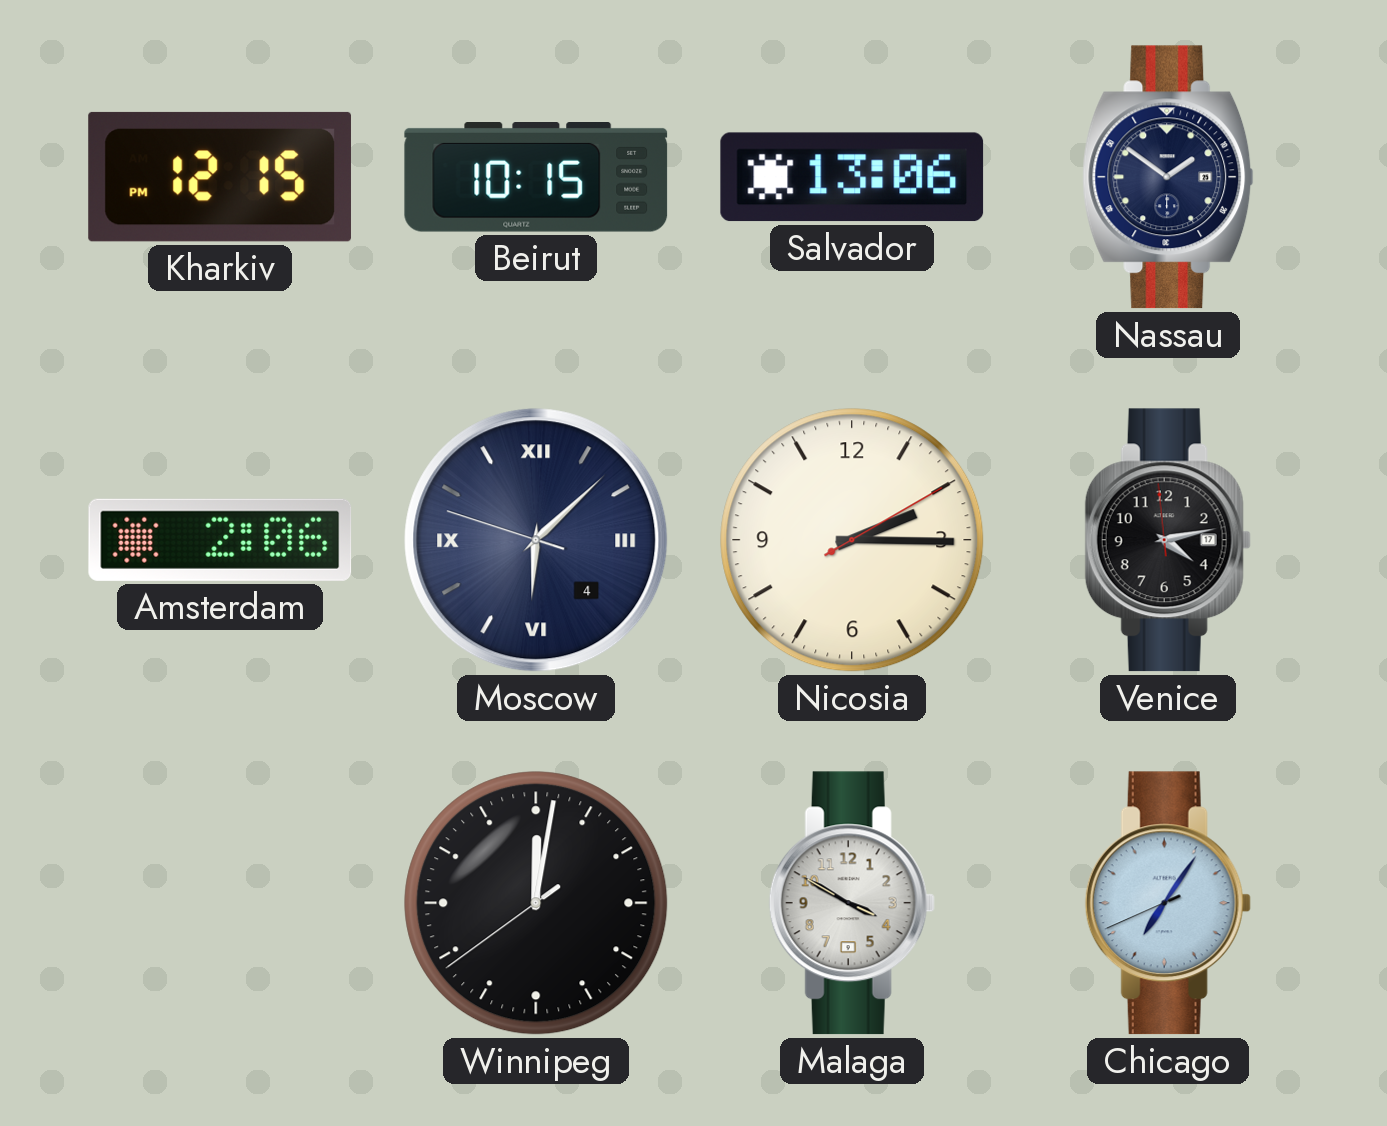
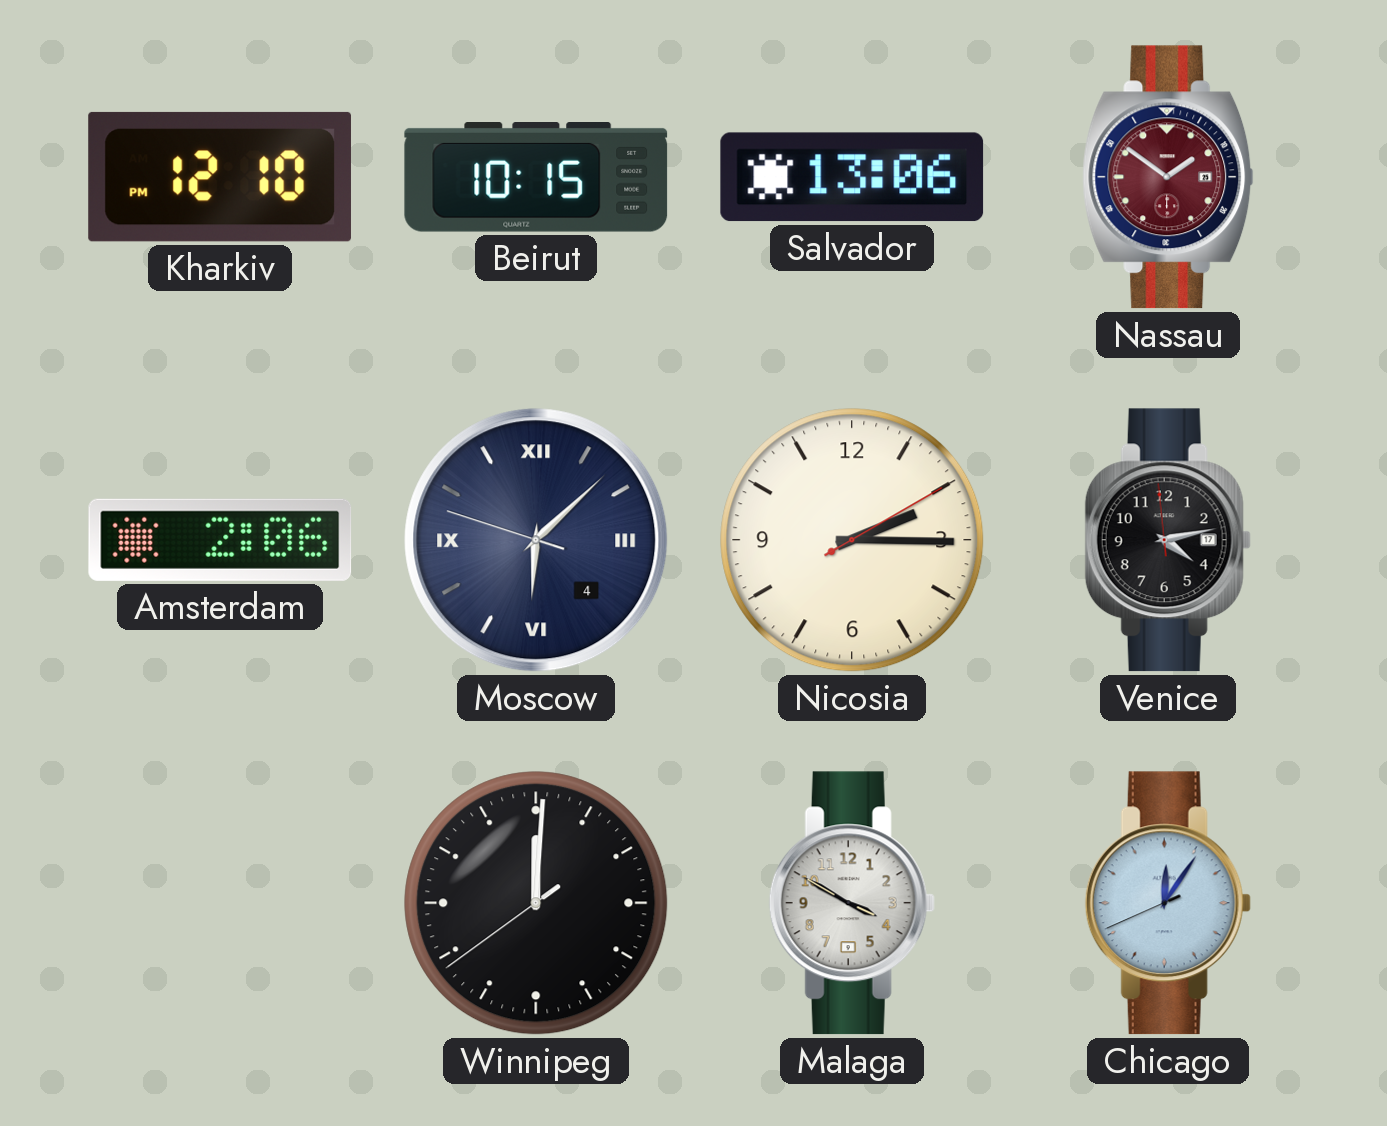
Kharkiv: 12:15 -> 12:10 (220, 177)
Nassau dial: navy -> burgundy (1168, 177)
Winnipeg: 12:01 -> 12:00 (536, 903)
Chicago: 7:05 -> 12:05 (1168, 903)
